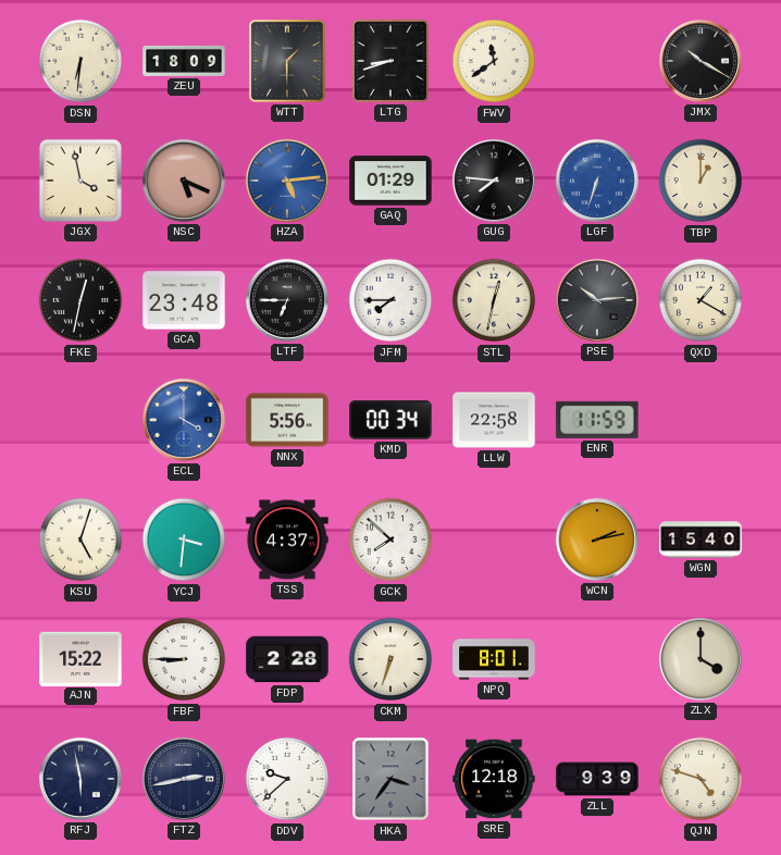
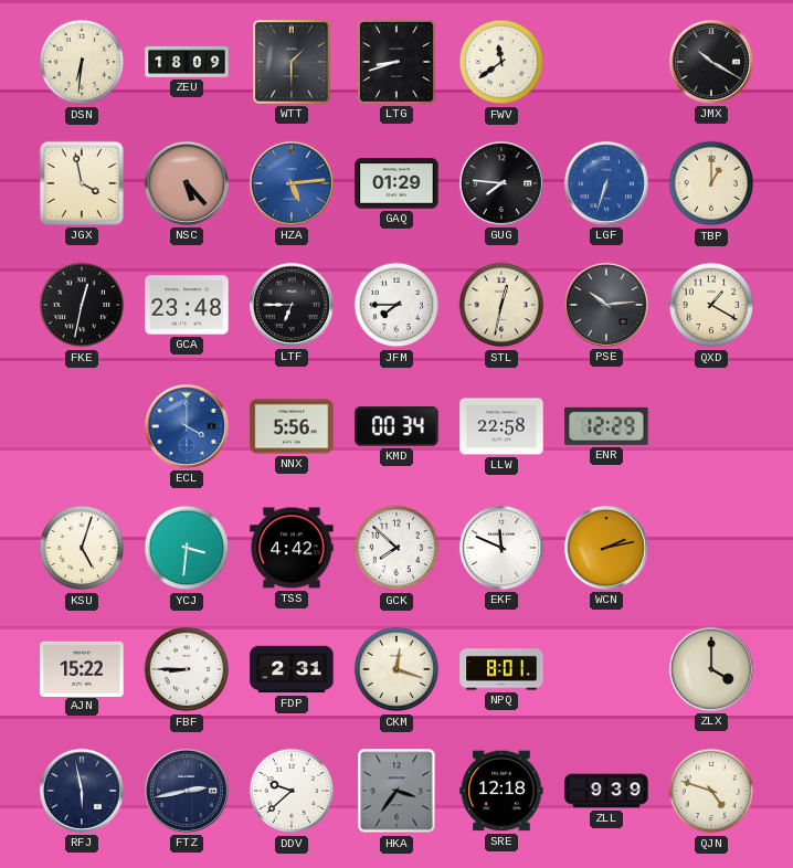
NSC: 5:19 -> 5:23 (187, 183)
ENR: 11:59 -> 12:29 (606, 426)
TSS: 4:37 -> 4:42 (292, 548)
EKF: none -> 11:49 (501, 548)
WGN: 15:40 -> none (701, 540)
FDP: 2:28 -> 2:31 (292, 669)
CKM: 6:33 -> 12:18 (396, 669)
